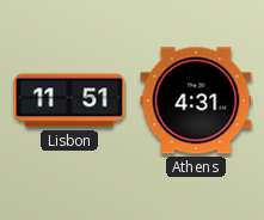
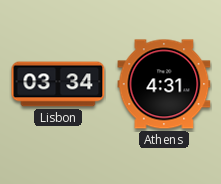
Lisbon: 11:51 -> 03:34 (58, 84)
